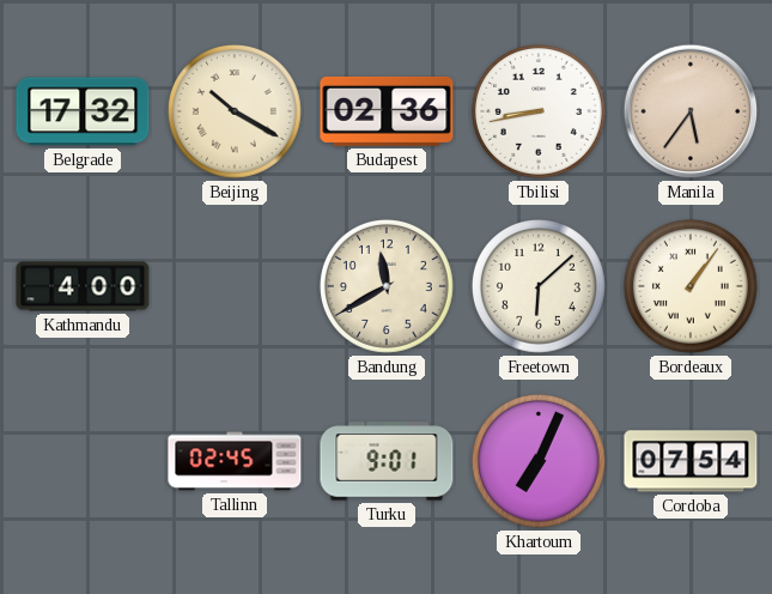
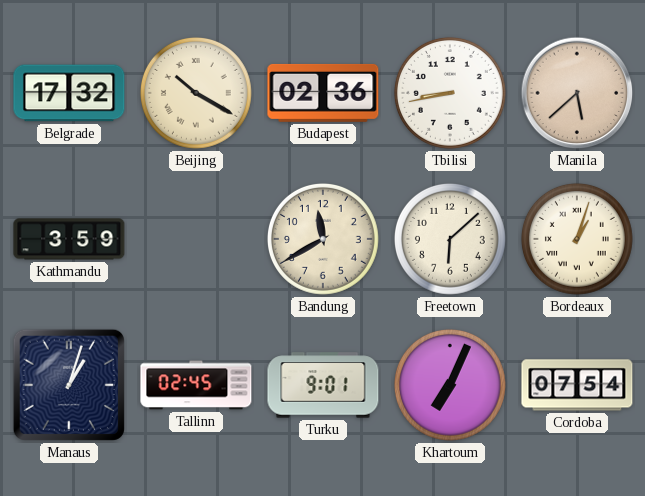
Manila: 5:36 -> 5:38 (577, 93)
Kathmandu: 4:00 -> 3:59 (69, 239)
Bordeaux: 1:06 -> 1:03 (577, 239)
Manaus: none -> 1:03 (69, 385)
